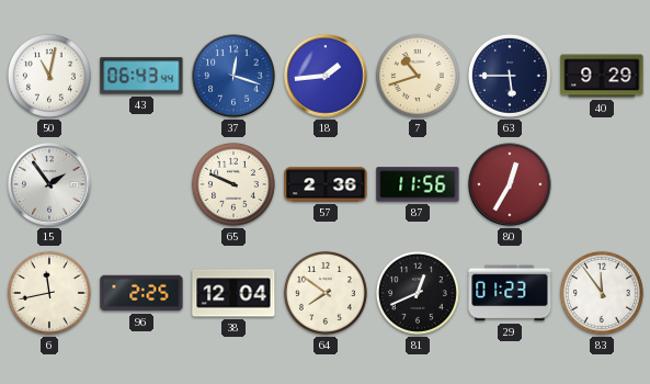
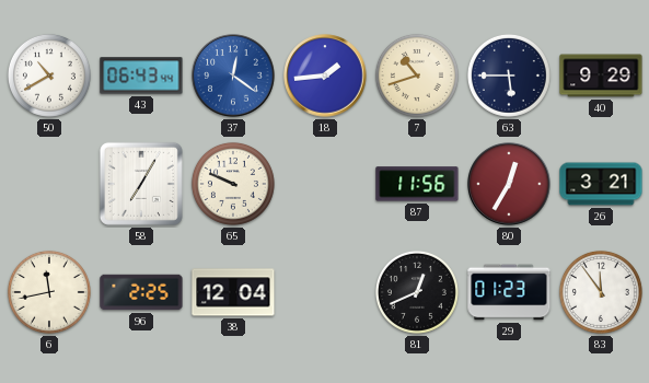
50: 11:02 -> 10:40 (49, 76)
37: 12:18 -> 12:21 (233, 76)
15: 1:54 -> none (49, 184)
58: none -> 7:05 (141, 184)
57: 2:36 -> none (326, 184)
26: none -> 3:21 (601, 184)
64: 7:51 -> none (326, 293)
